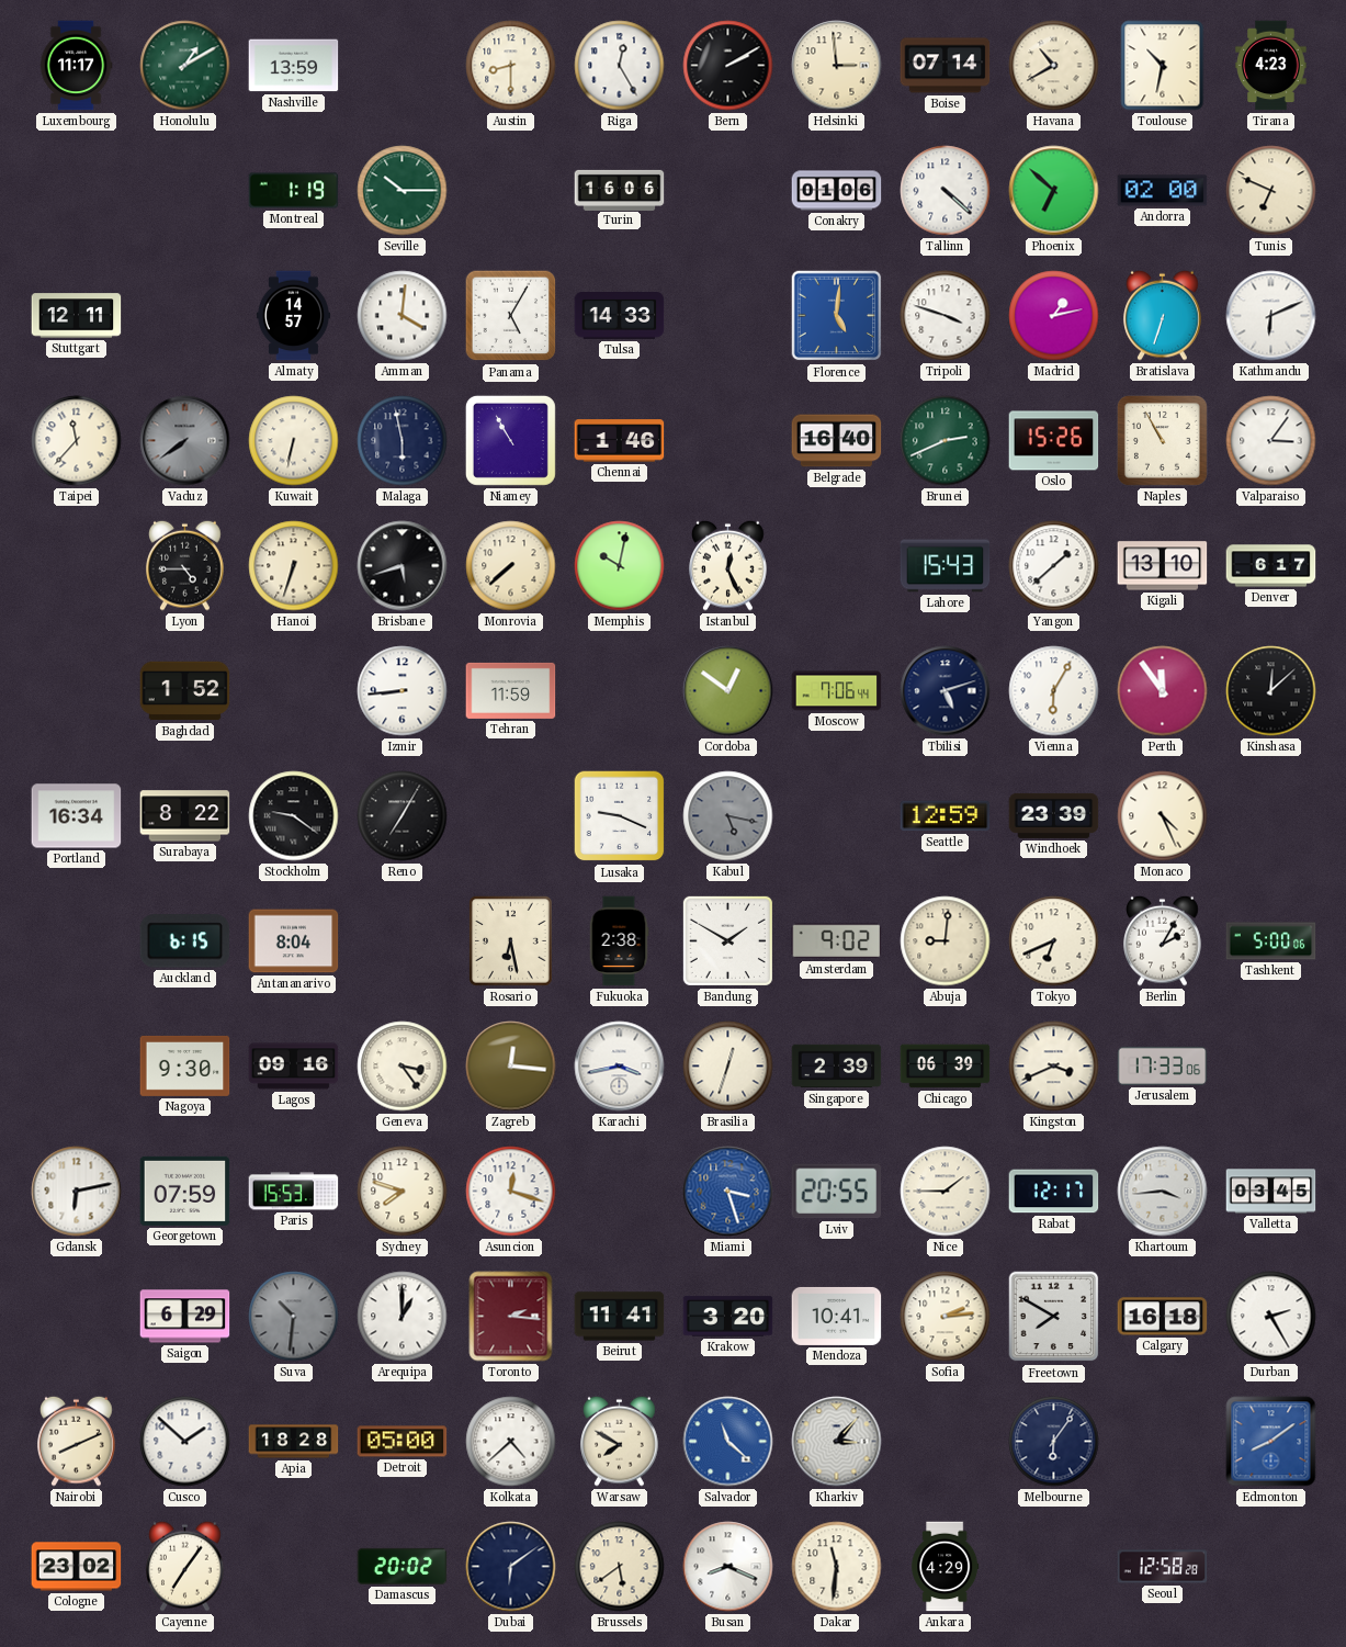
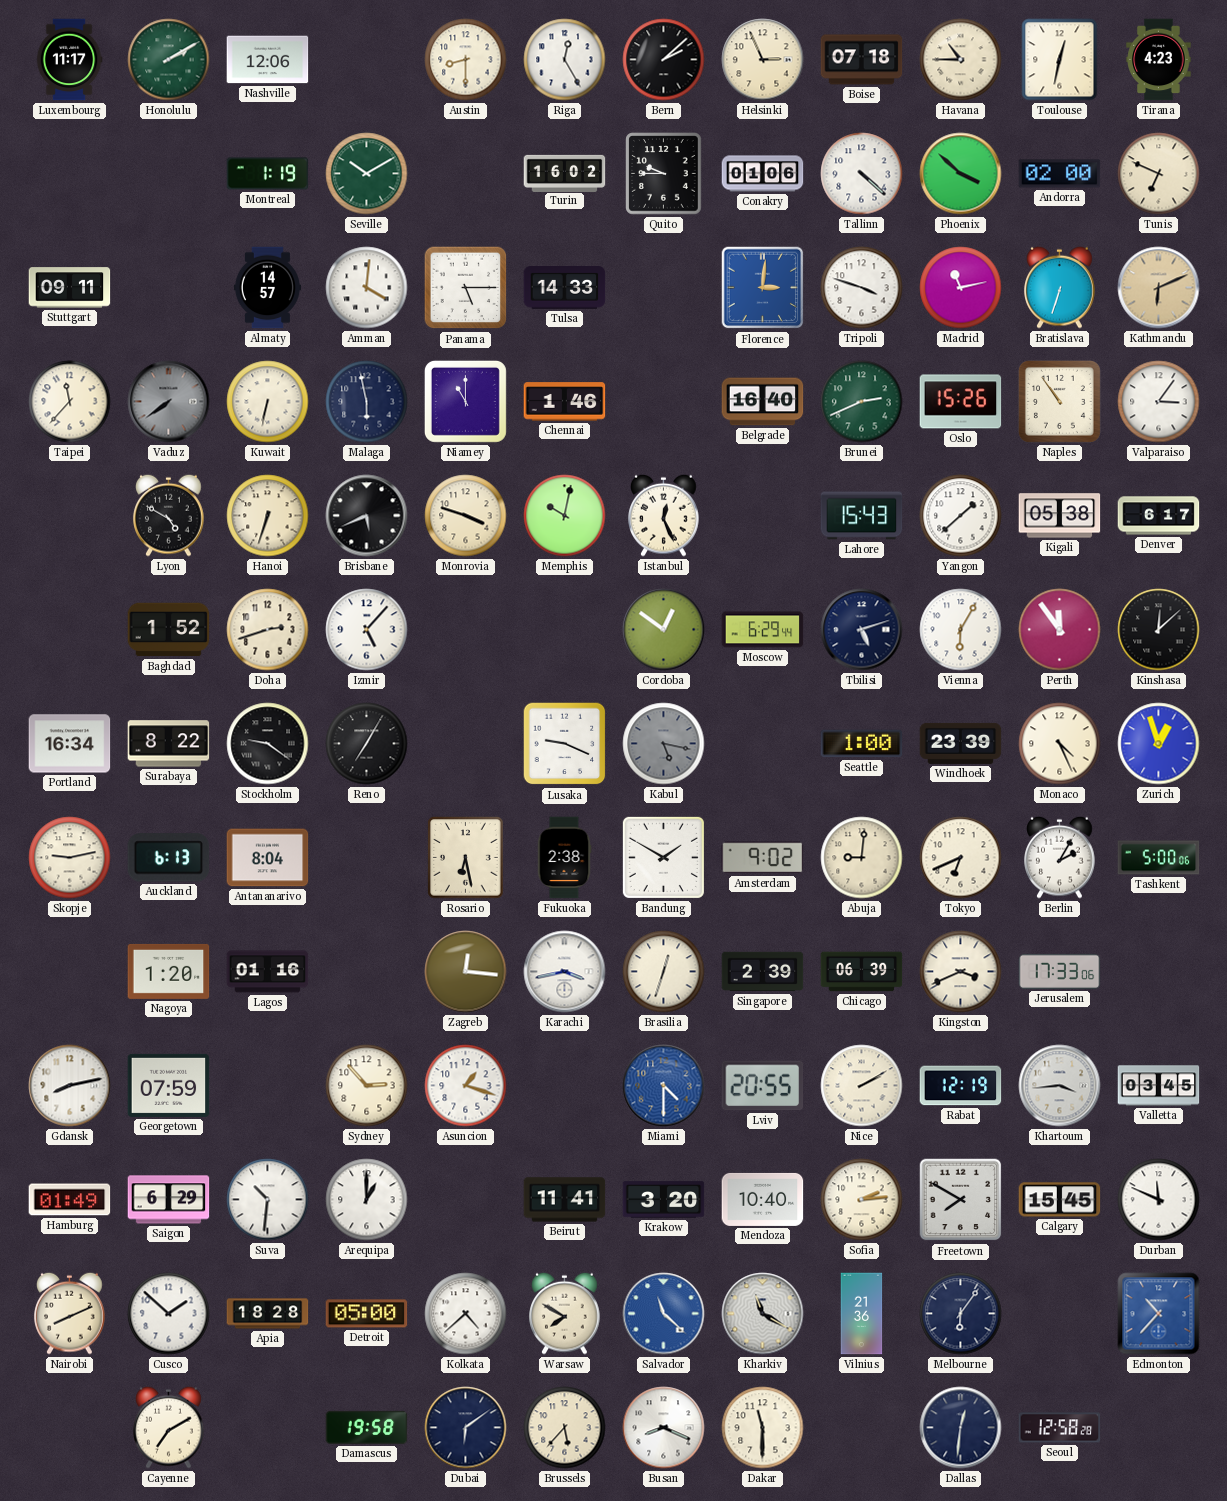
Honolulu: 1:10 -> 2:10 (169, 60)
Nashville: 13:59 -> 12:06 (268, 60)
Bern: 2:10 -> 2:08 (664, 60)
Helsinki: 2:59 -> 2:56 (763, 60)
Boise: 07:14 -> 07:18 (862, 60)
Havana: 10:40 -> 10:45 (961, 60)
Toulouse: 10:32 -> 12:32 (1060, 60)
Seville: 10:15 -> 10:10 (367, 174)
Turin: 16:06 -> 16:02 (565, 173)
Quito: none -> 9:45 (664, 174)
Phoenix: 6:52 -> 3:52 (961, 174)
Stuttgart: 12:11 -> 09:11 (70, 288)
Panama: 5:05 -> 5:15 (466, 288)
Florence: 5:01 -> 3:01 (763, 288)
Madrid: 1:13 -> 11:13 (961, 288)
Kathmandu dial: white -> champagne (1159, 288)
Niamey: 10:55 -> 11:00 (465, 401)
Naples: 10:55 -> 10:54 (1059, 401)
Lyon: 4:45 -> 4:50 (169, 515)
Brisbane: 5:42 -> 5:41 (367, 516)
Monrovia: 7:38 -> 3:48 (466, 516)
Kigali: 13:10 -> 05:38 (1060, 516)
Doha: none -> 2:42 (268, 630)
Izmir: 8:44 -> 5:07 (367, 630)
Tehran: 11:59 -> none (511, 690)
Moscow: 7:06 -> 6:29 (763, 630)
Seattle: 12:59 -> 1:00 (862, 744)
Zurich: none -> 12:57 (1159, 744)
Skopje: none -> 9:13 (70, 858)
Auckland: 6:15 -> 6:13 (169, 858)
Nagoya: 9:30 -> 1:20 (169, 971)
Lagos: 09:16 -> 01:16 (268, 972)
Geneva: 3:24 -> none (403, 1067)
Gdansk: 6:13 -> 8:13 (70, 1086)
Paris: 15:53 -> none (294, 1192)
Sydney: 7:48 -> 2:53 (367, 1086)
Asuncion: 12:18 -> 1:18 (466, 1086)
Miami: 3:27 -> 4:30 (664, 1086)
Nice: 1:45 -> 2:10 (862, 1086)
Rabat: 12:17 -> 12:19 (961, 1086)
Hamburg: none -> 01:49 (70, 1200)
Suva dial: grey -> white (268, 1200)
Toronto: 2:16 -> none (511, 1317)
Mendoza: 10:41 -> 10:40 (763, 1199)
Calgary: 16:18 -> 15:45 (1060, 1200)
Durban: 2:25 -> 11:49 (1159, 1200)
Kharkiv: 3:07 -> 11:20 (763, 1314)
Vilnius: none -> 21:36 (862, 1314)
Edmonton: 8:09 -> 10:37 (1159, 1314)
Cologne: 23:02 -> none (77, 1567)
Cayenne: 7:06 -> 7:10 (169, 1427)
Damascus: 20:02 -> 19:58 (367, 1427)
Brussels: 5:39 -> 5:37 (565, 1428)
Dakar: 11:31 -> 11:30 (763, 1428)
Ankara: 4:29 -> none (946, 1567)
Dallas: none -> 12:31 (961, 1428)
